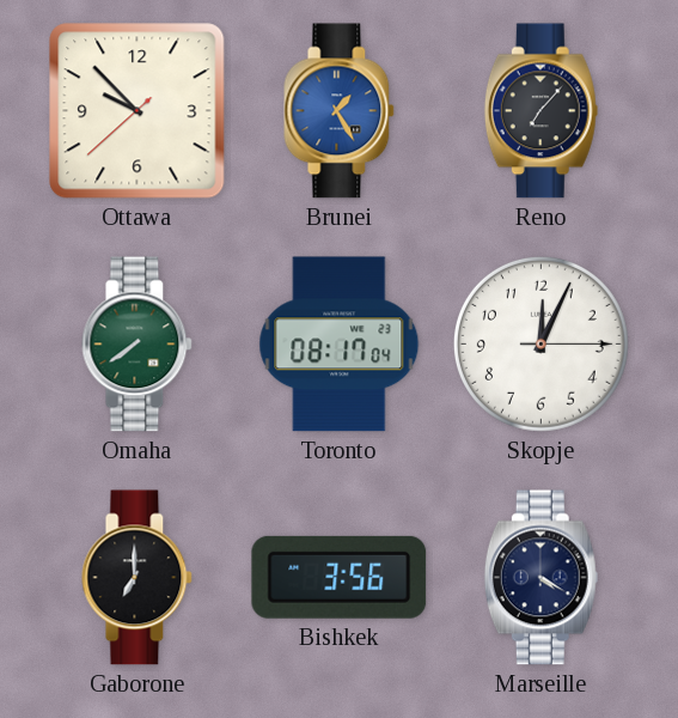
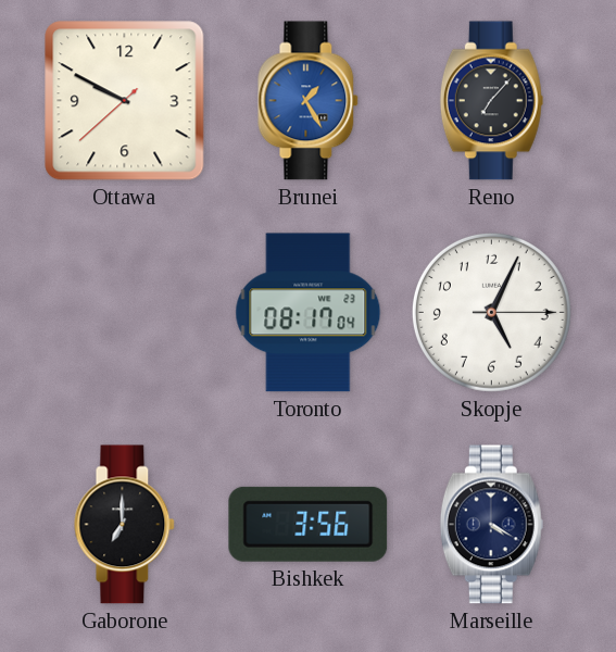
Ottawa: 9:52 -> 9:49 (125, 101)
Omaha: 7:39 -> none (138, 345)
Skopje: 12:04 -> 5:04 (491, 312)
